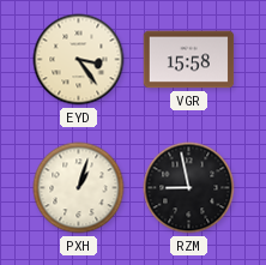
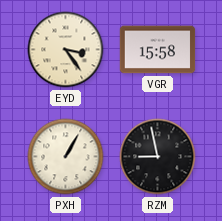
PXH: 1:03 -> 1:05 (66, 157)
